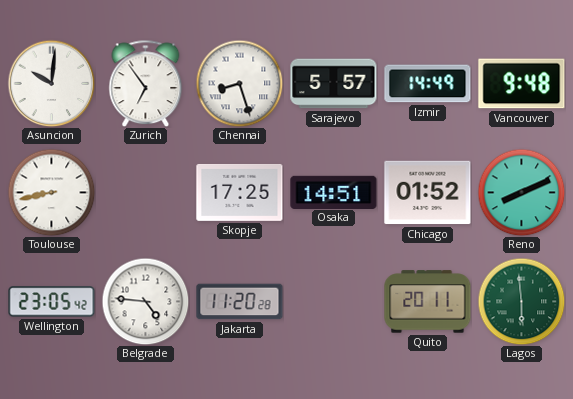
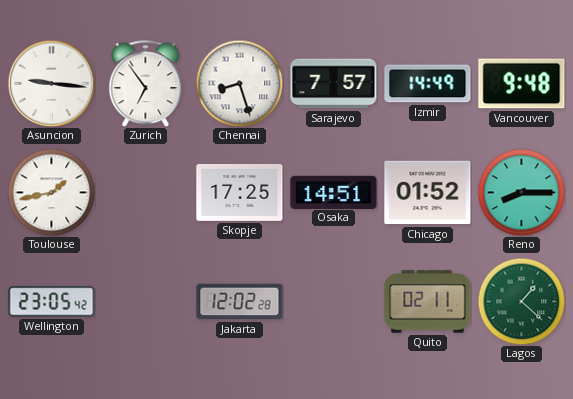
Asuncion: 10:01 -> 9:16 (51, 83)
Sarajevo: 5:57 -> 7:57 (334, 84)
Toulouse: 8:43 -> 1:43 (51, 192)
Reno: 8:11 -> 8:15 (521, 192)
Belgrade: 4:46 -> none (145, 301)
Jakarta: 11:20 -> 12:02 (240, 302)
Quito: 20:11 -> 02:11 (428, 302)
Lagos: 5:59 -> 1:22 (521, 301)
